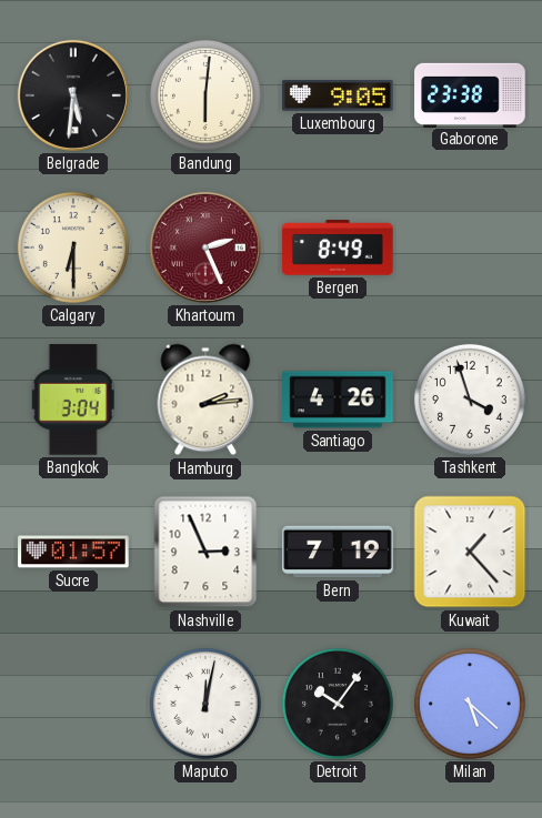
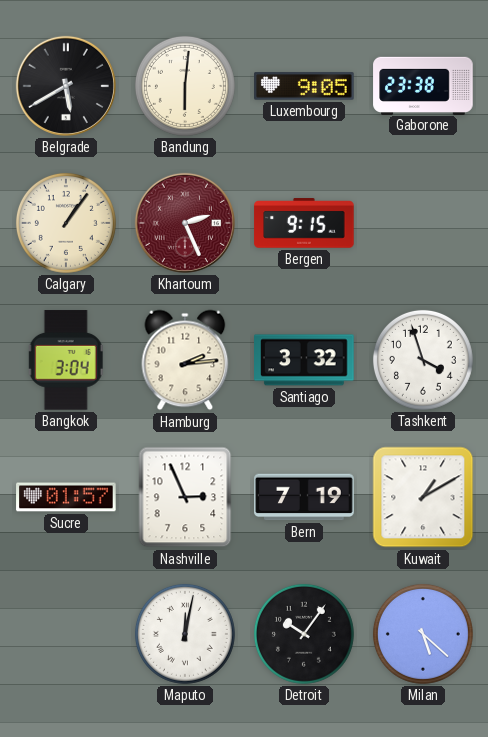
Belgrade: 5:31 -> 5:40 (66, 86)
Calgary: 6:30 -> 1:06 (66, 223)
Bergen: 8:49 -> 9:15 (304, 223)
Santiago: 4:26 -> 3:32 (304, 360)
Kuwait: 1:23 -> 1:10 (423, 497)
